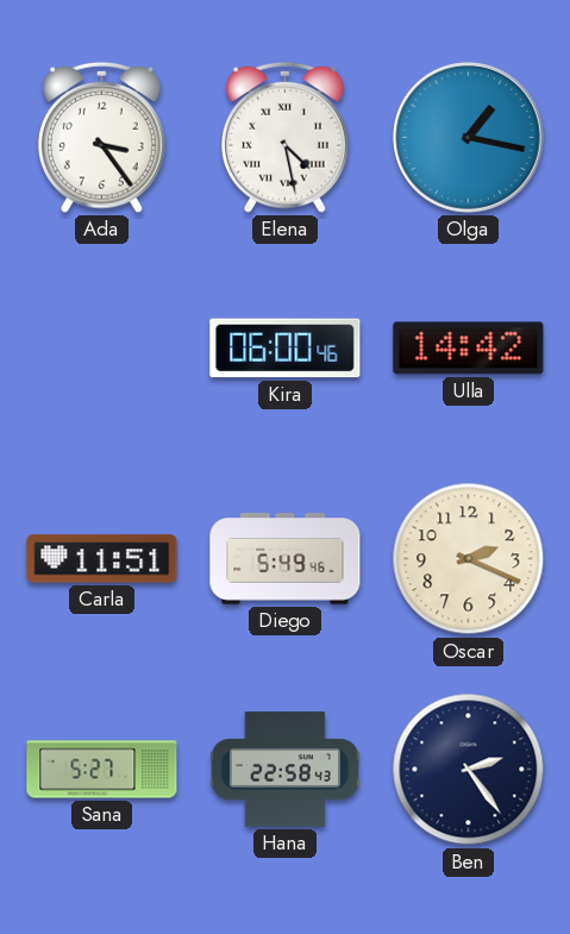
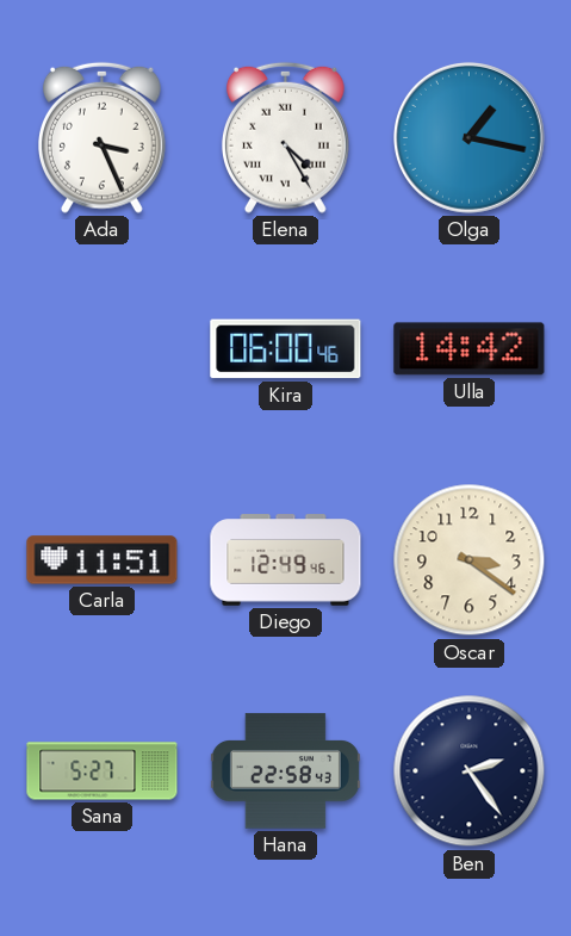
Ada: 3:24 -> 3:26 (101, 137)
Elena: 4:28 -> 4:25 (285, 137)
Diego: 5:49 -> 12:49 (286, 560)
Oscar: 2:19 -> 3:21 (470, 560)
